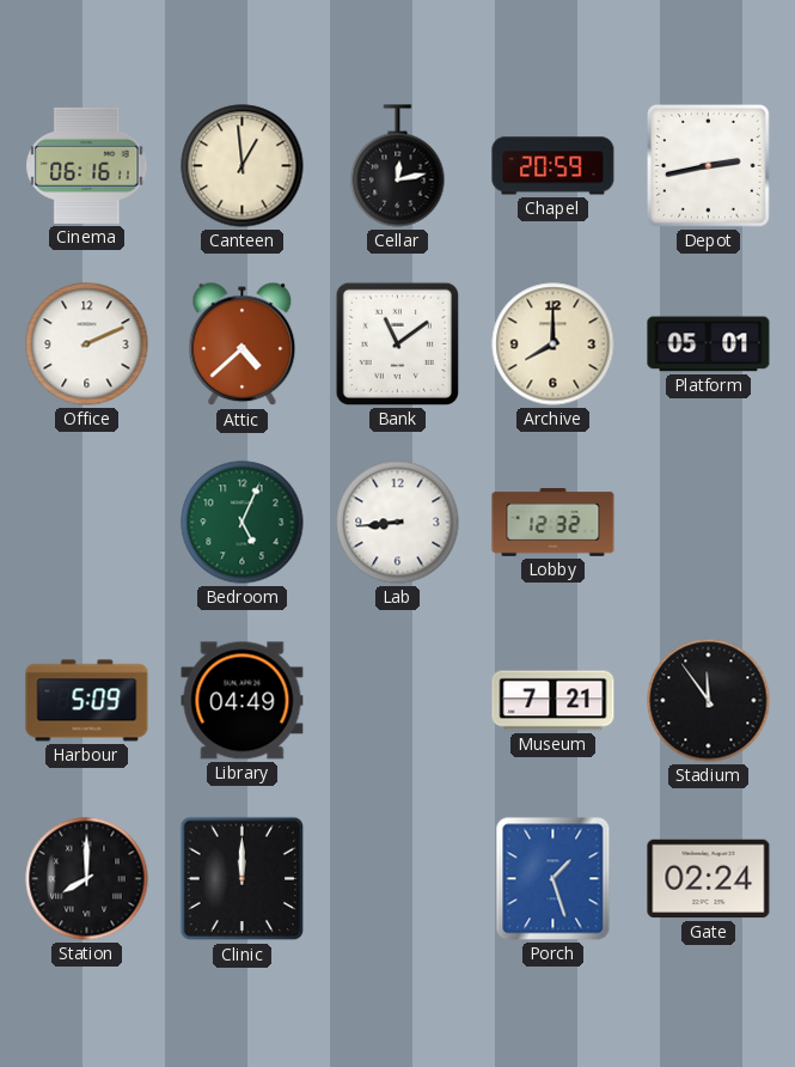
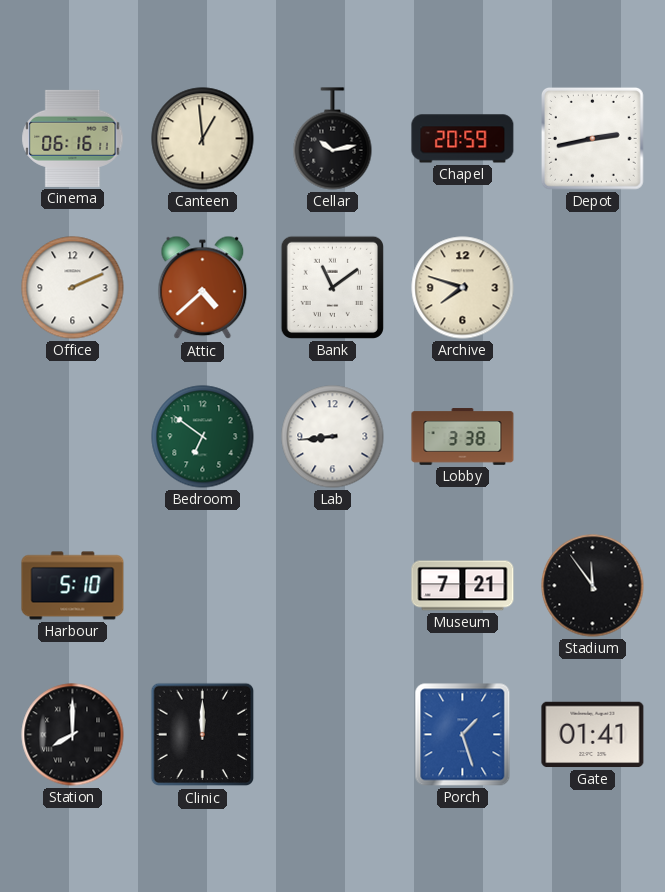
Cellar: 12:13 -> 10:13 (333, 139)
Archive: 8:00 -> 7:48 (463, 288)
Platform: 05:01 -> none (709, 345)
Bedroom: 5:04 -> 6:51 (203, 437)
Lobby: 12:32 -> 3:38 (463, 437)
Harbour: 5:09 -> 5:10 (73, 586)
Library: 04:49 -> none (243, 701)
Gate: 02:24 -> 01:41 (593, 735)
